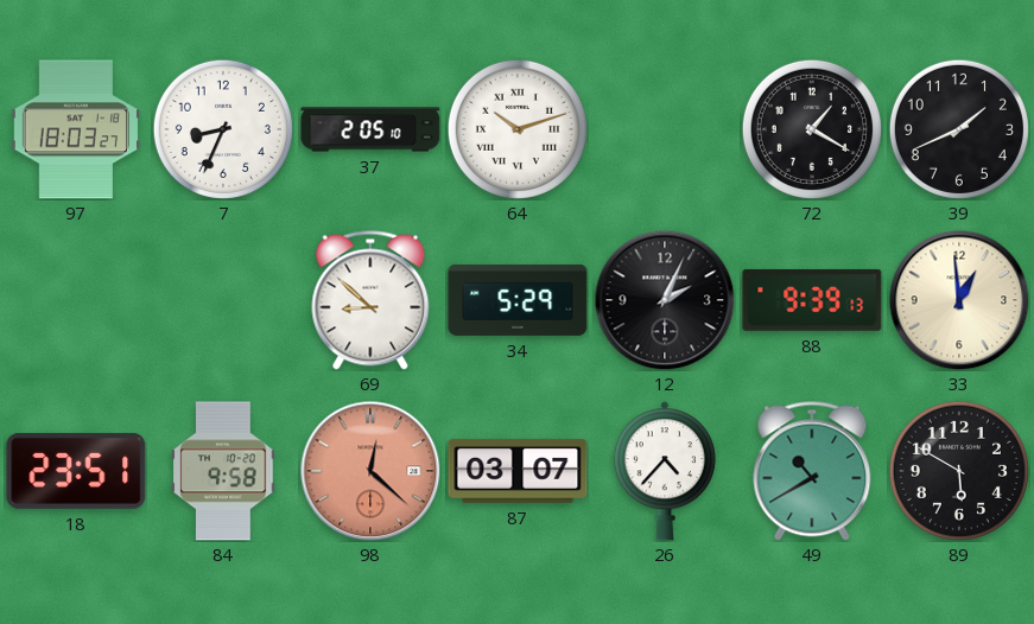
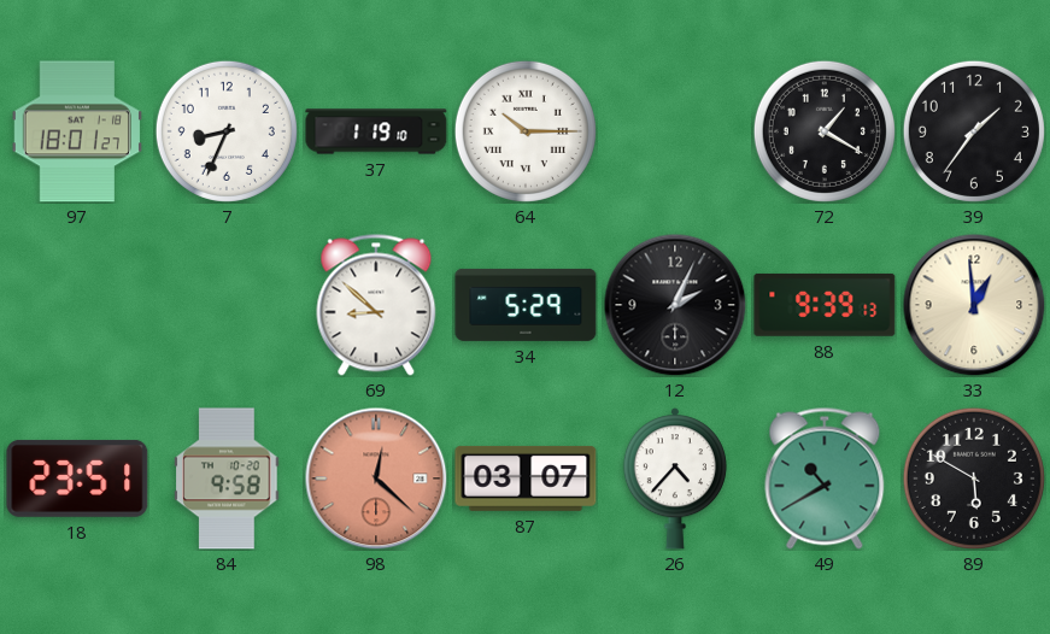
97: 18:03 -> 18:01 (76, 131)
37: 2:05 -> 1:19 (376, 131)
64: 10:12 -> 10:15 (526, 131)
39: 1:41 -> 1:36 (974, 131)
